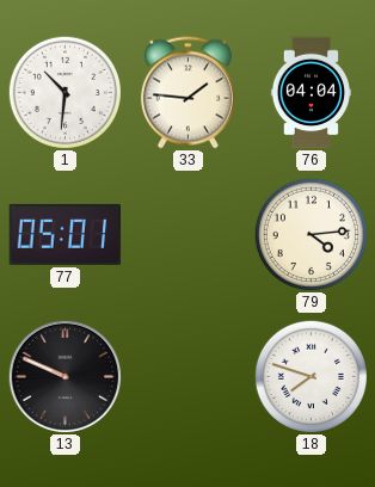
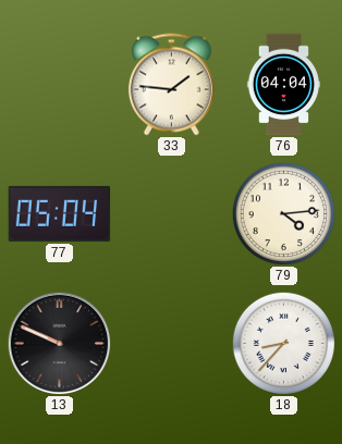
1: 10:31 -> none (64, 92)
77: 05:01 -> 05:04 (60, 213)
18: 7:48 -> 8:37 (283, 343)
